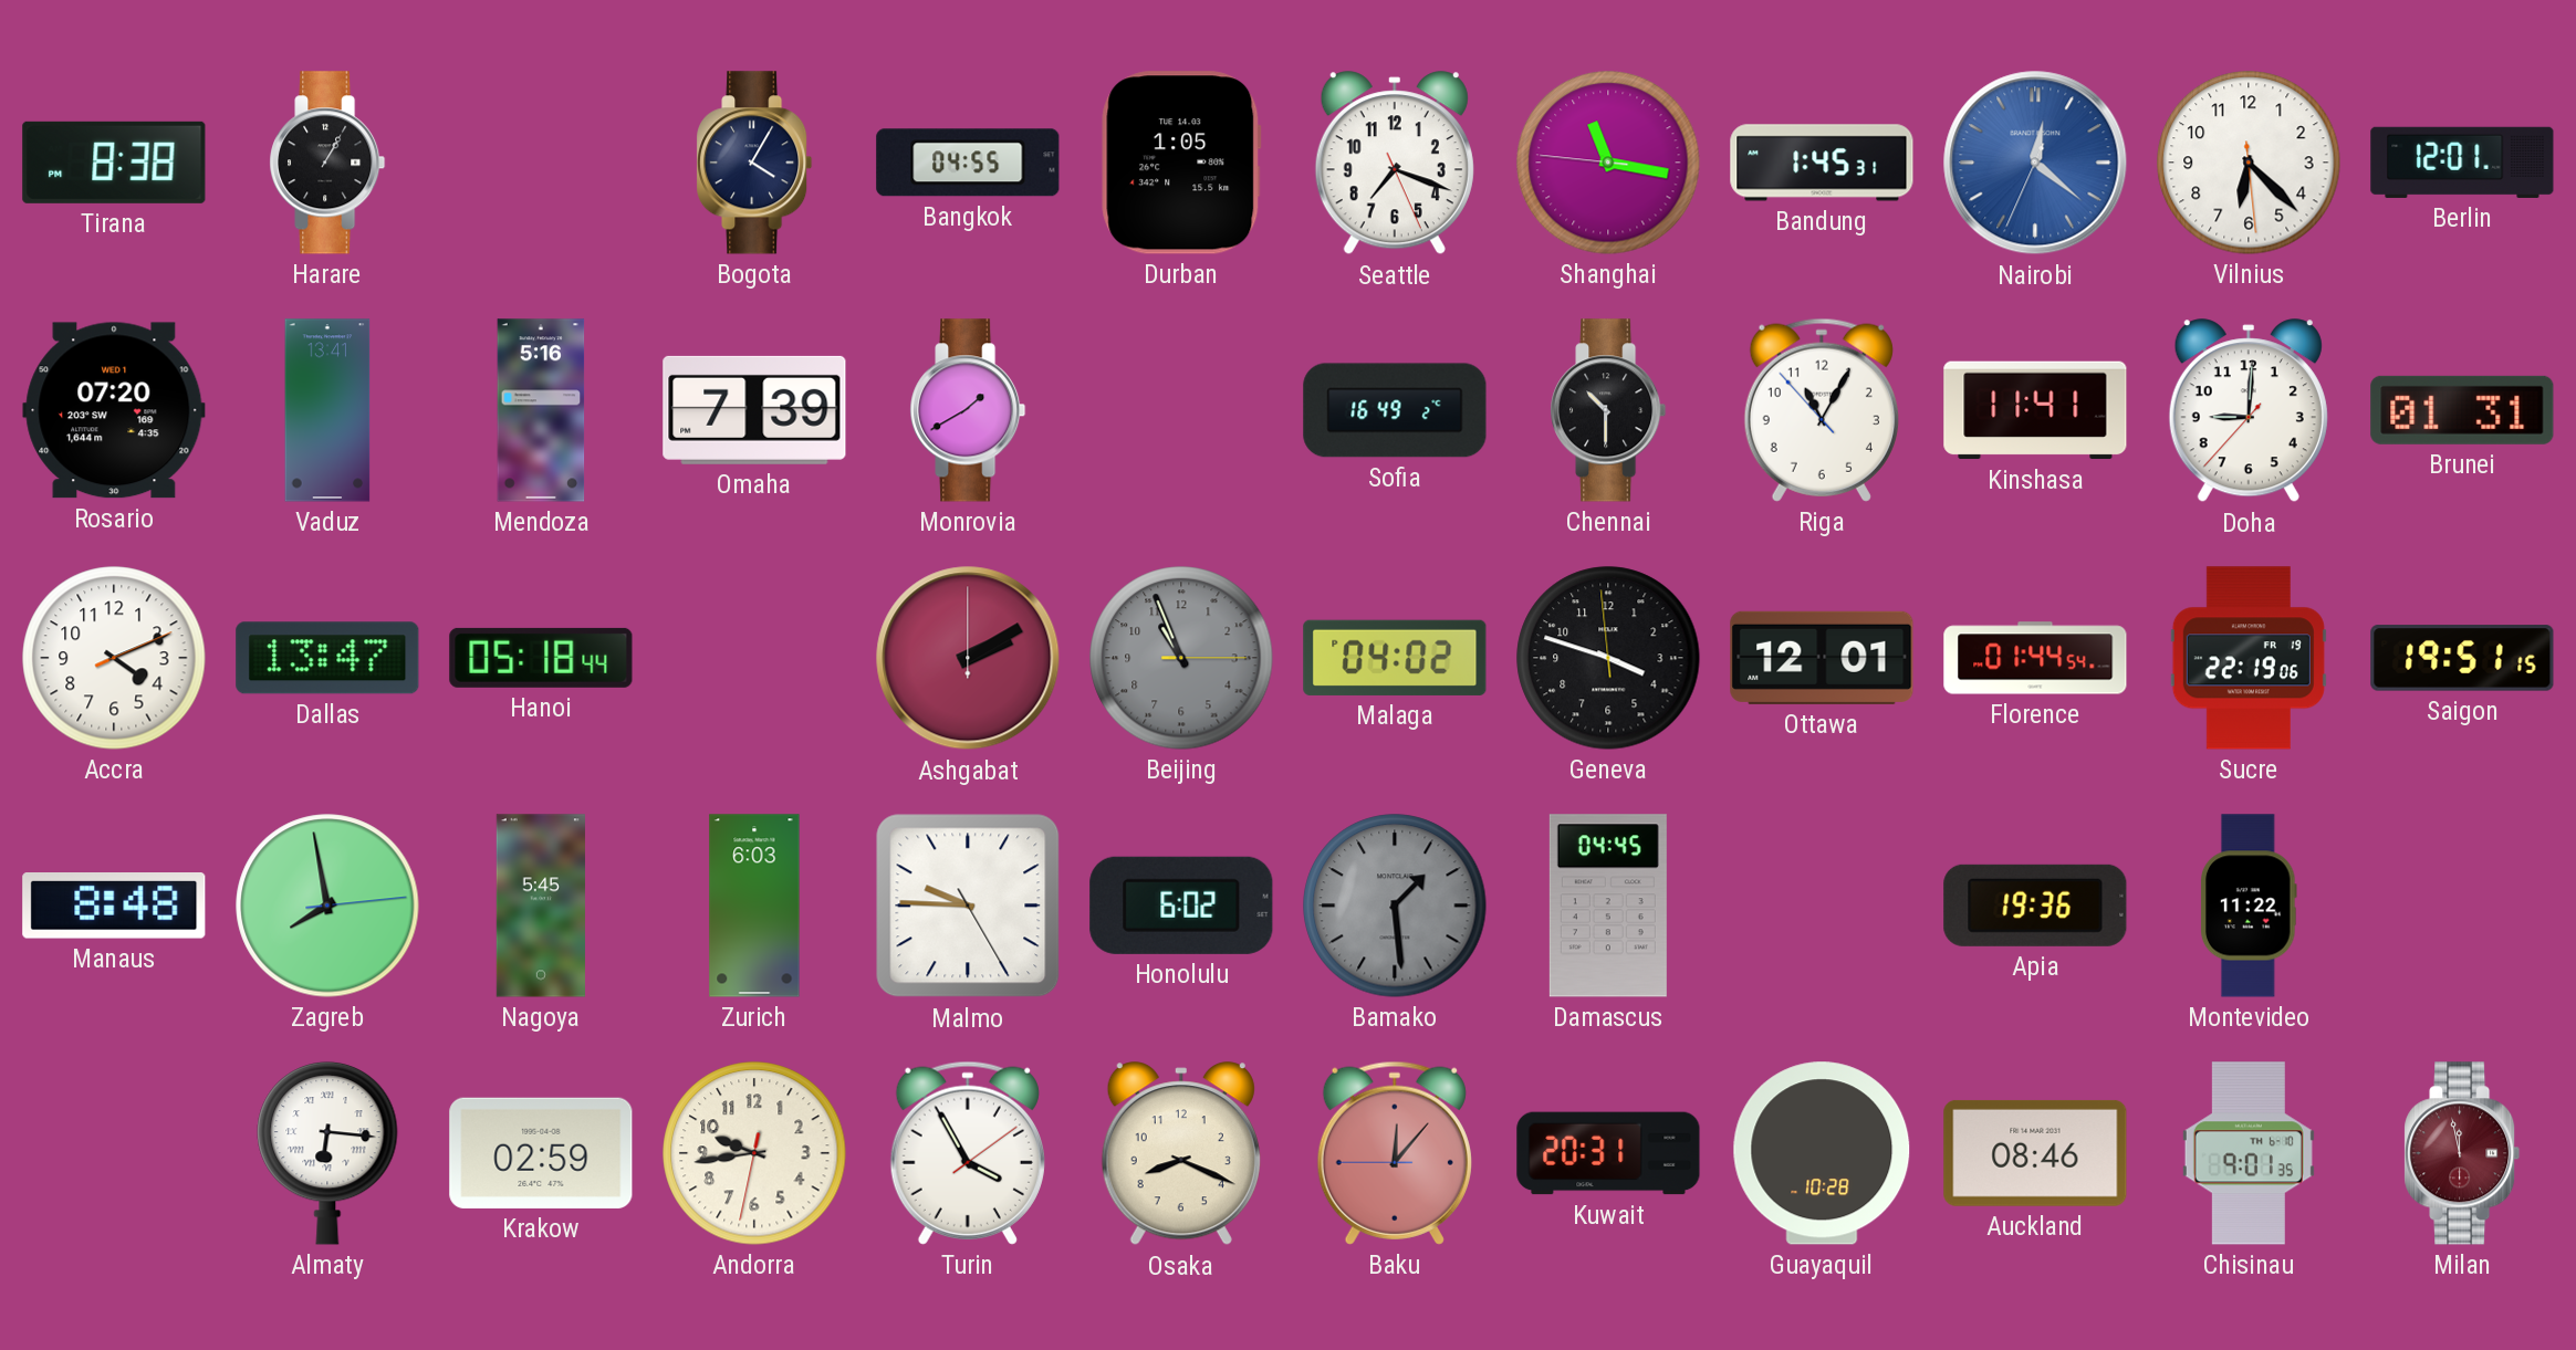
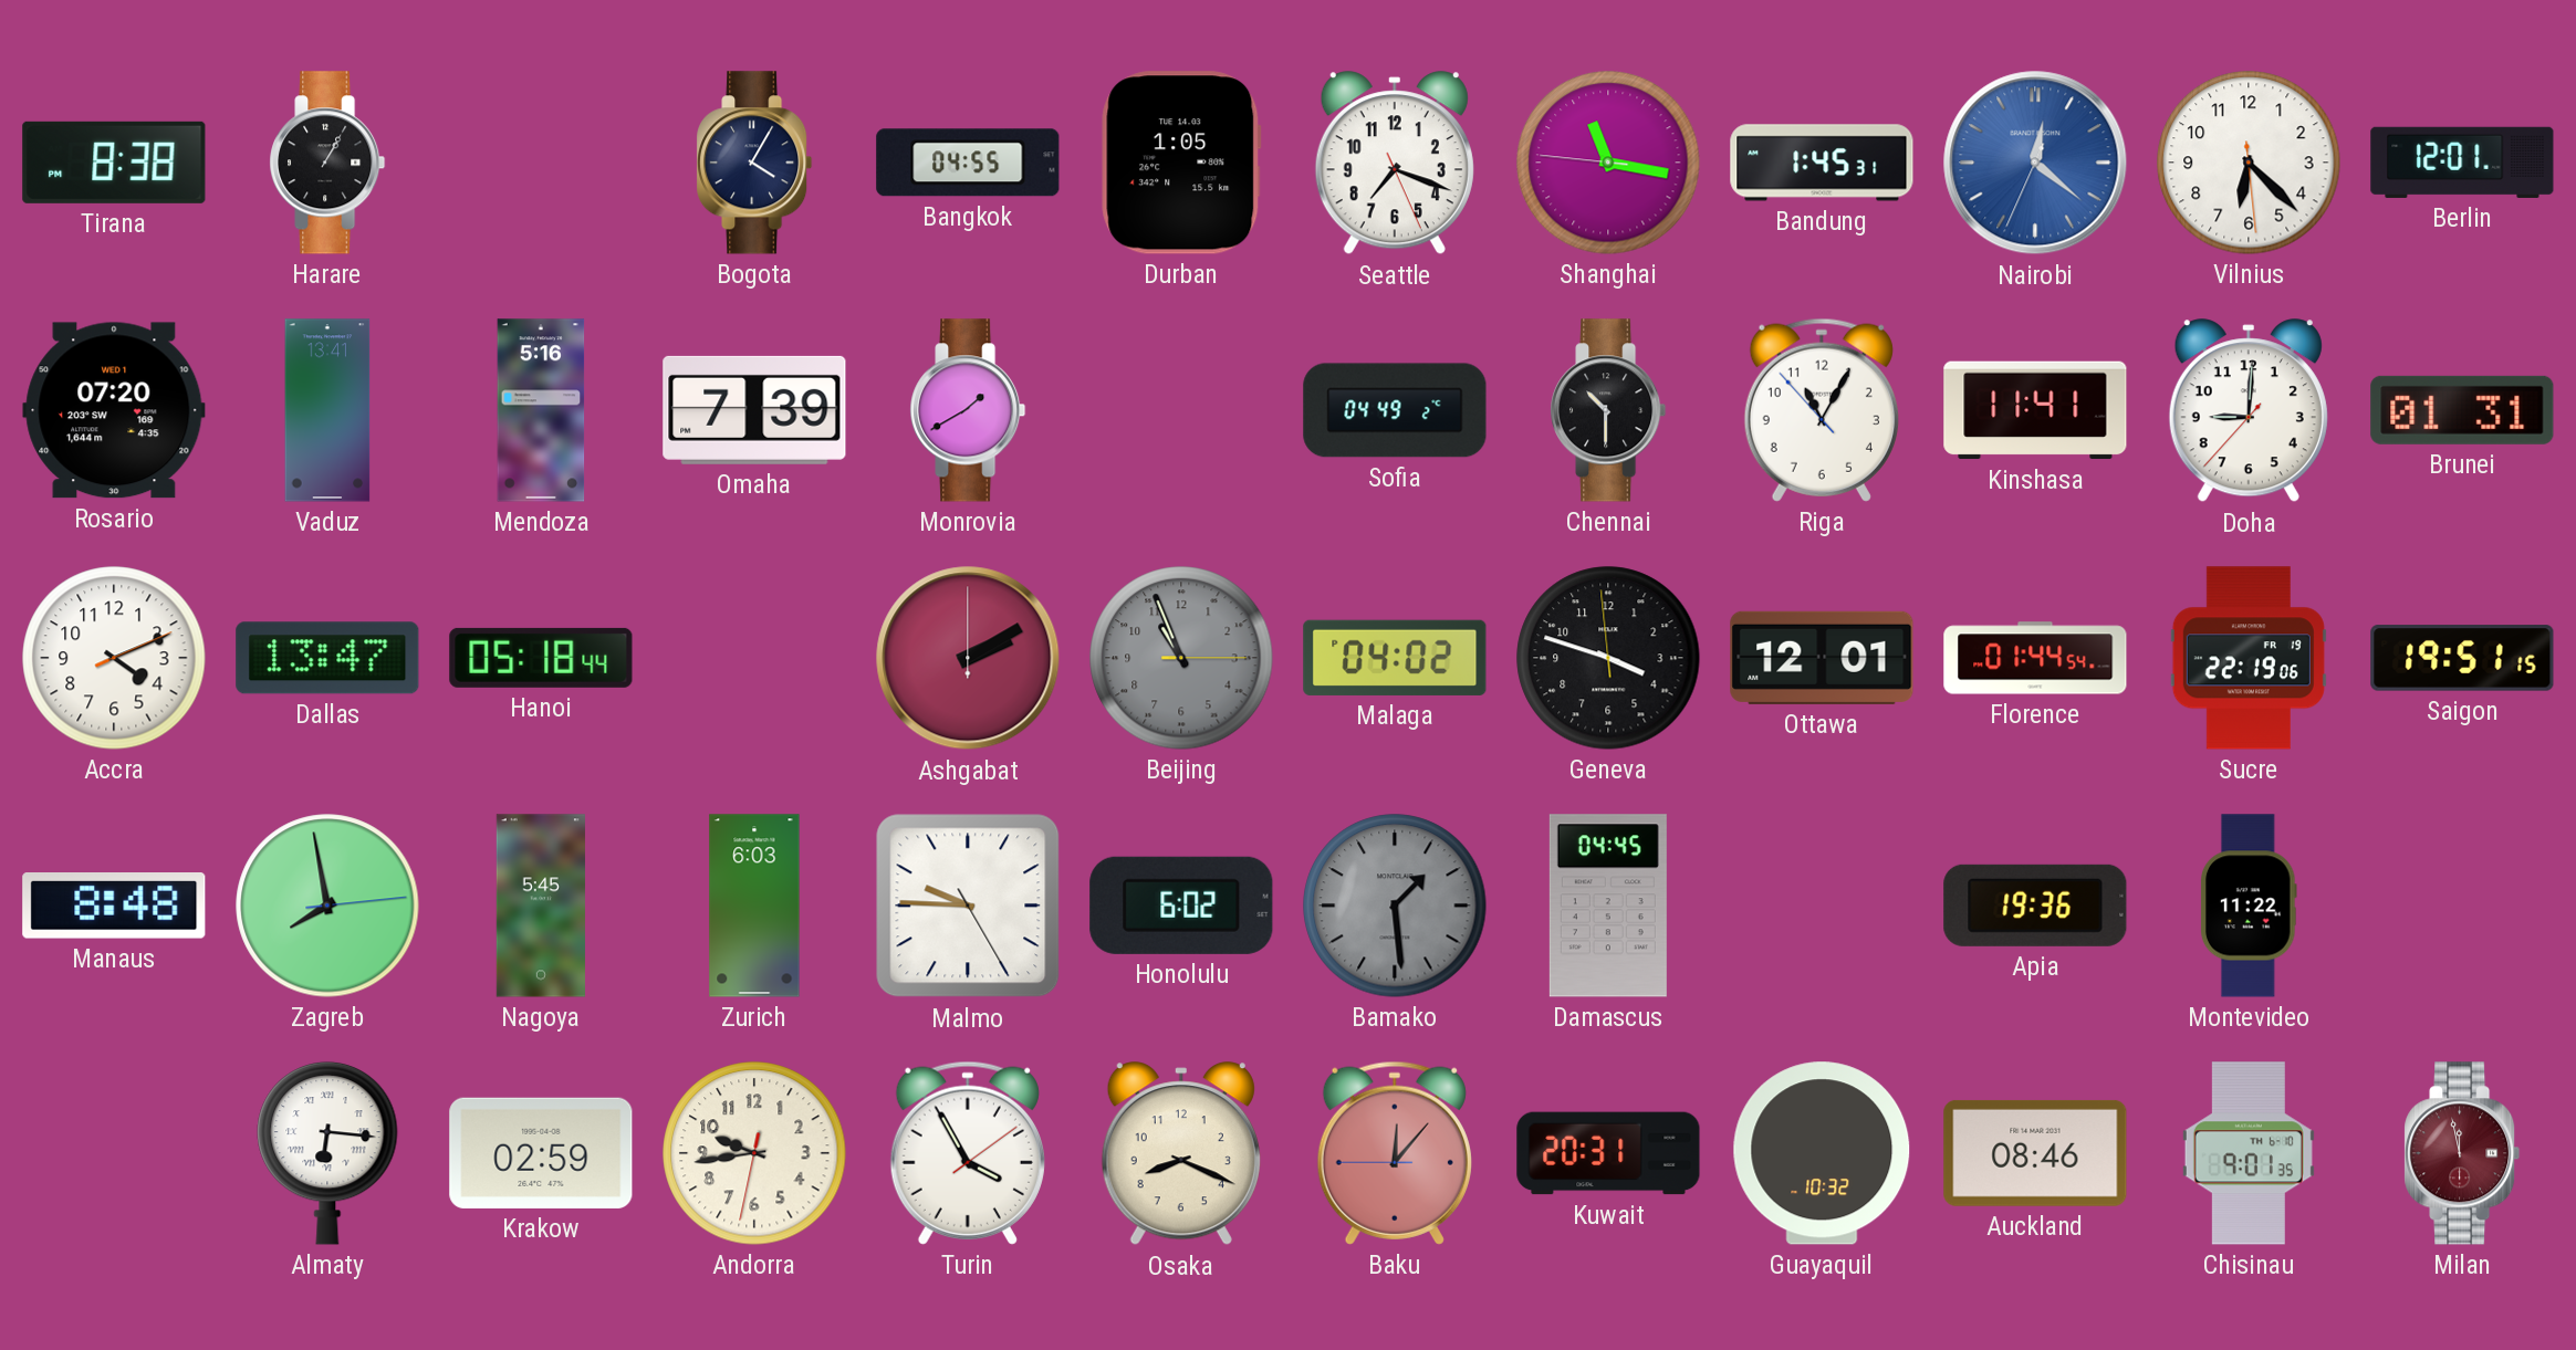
Sofia: 16:49 -> 04:49 (1395, 410)
Guayaquil: 10:28 -> 10:32 (1822, 1153)
